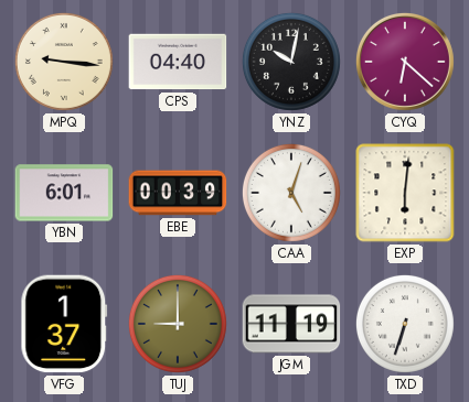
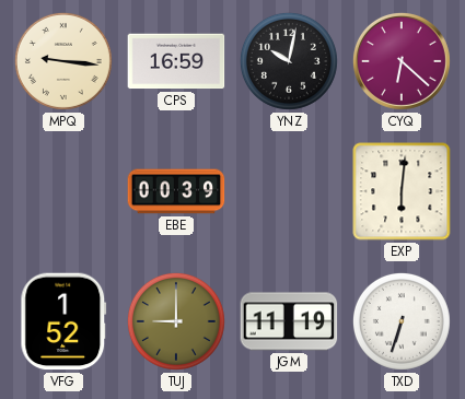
CPS: 04:40 -> 16:59 (176, 61)
YBN: 6:01 -> none (64, 193)
CAA: 5:03 -> none (291, 193)
VFG: 1:37 -> 1:52 (63, 321)
